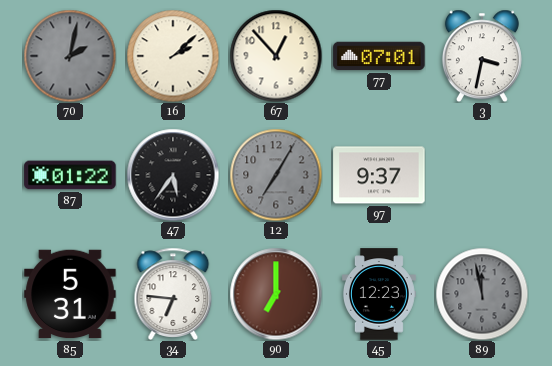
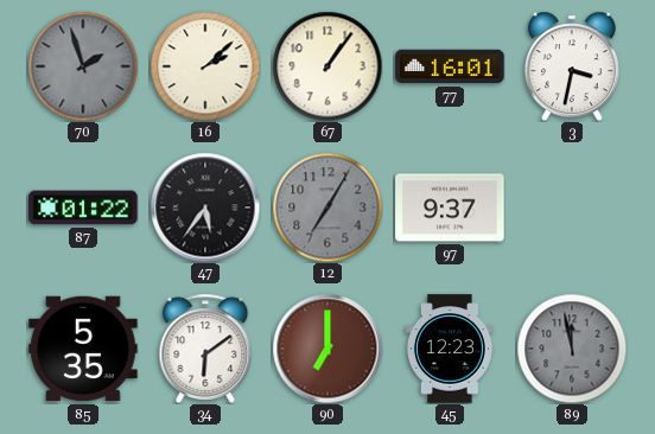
70: 2:02 -> 1:57 (83, 66)
67: 12:53 -> 1:06 (327, 66)
77: 07:01 -> 16:01 (450, 66)
85: 5:31 -> 5:35 (83, 349)
34: 6:46 -> 6:09 (205, 349)
